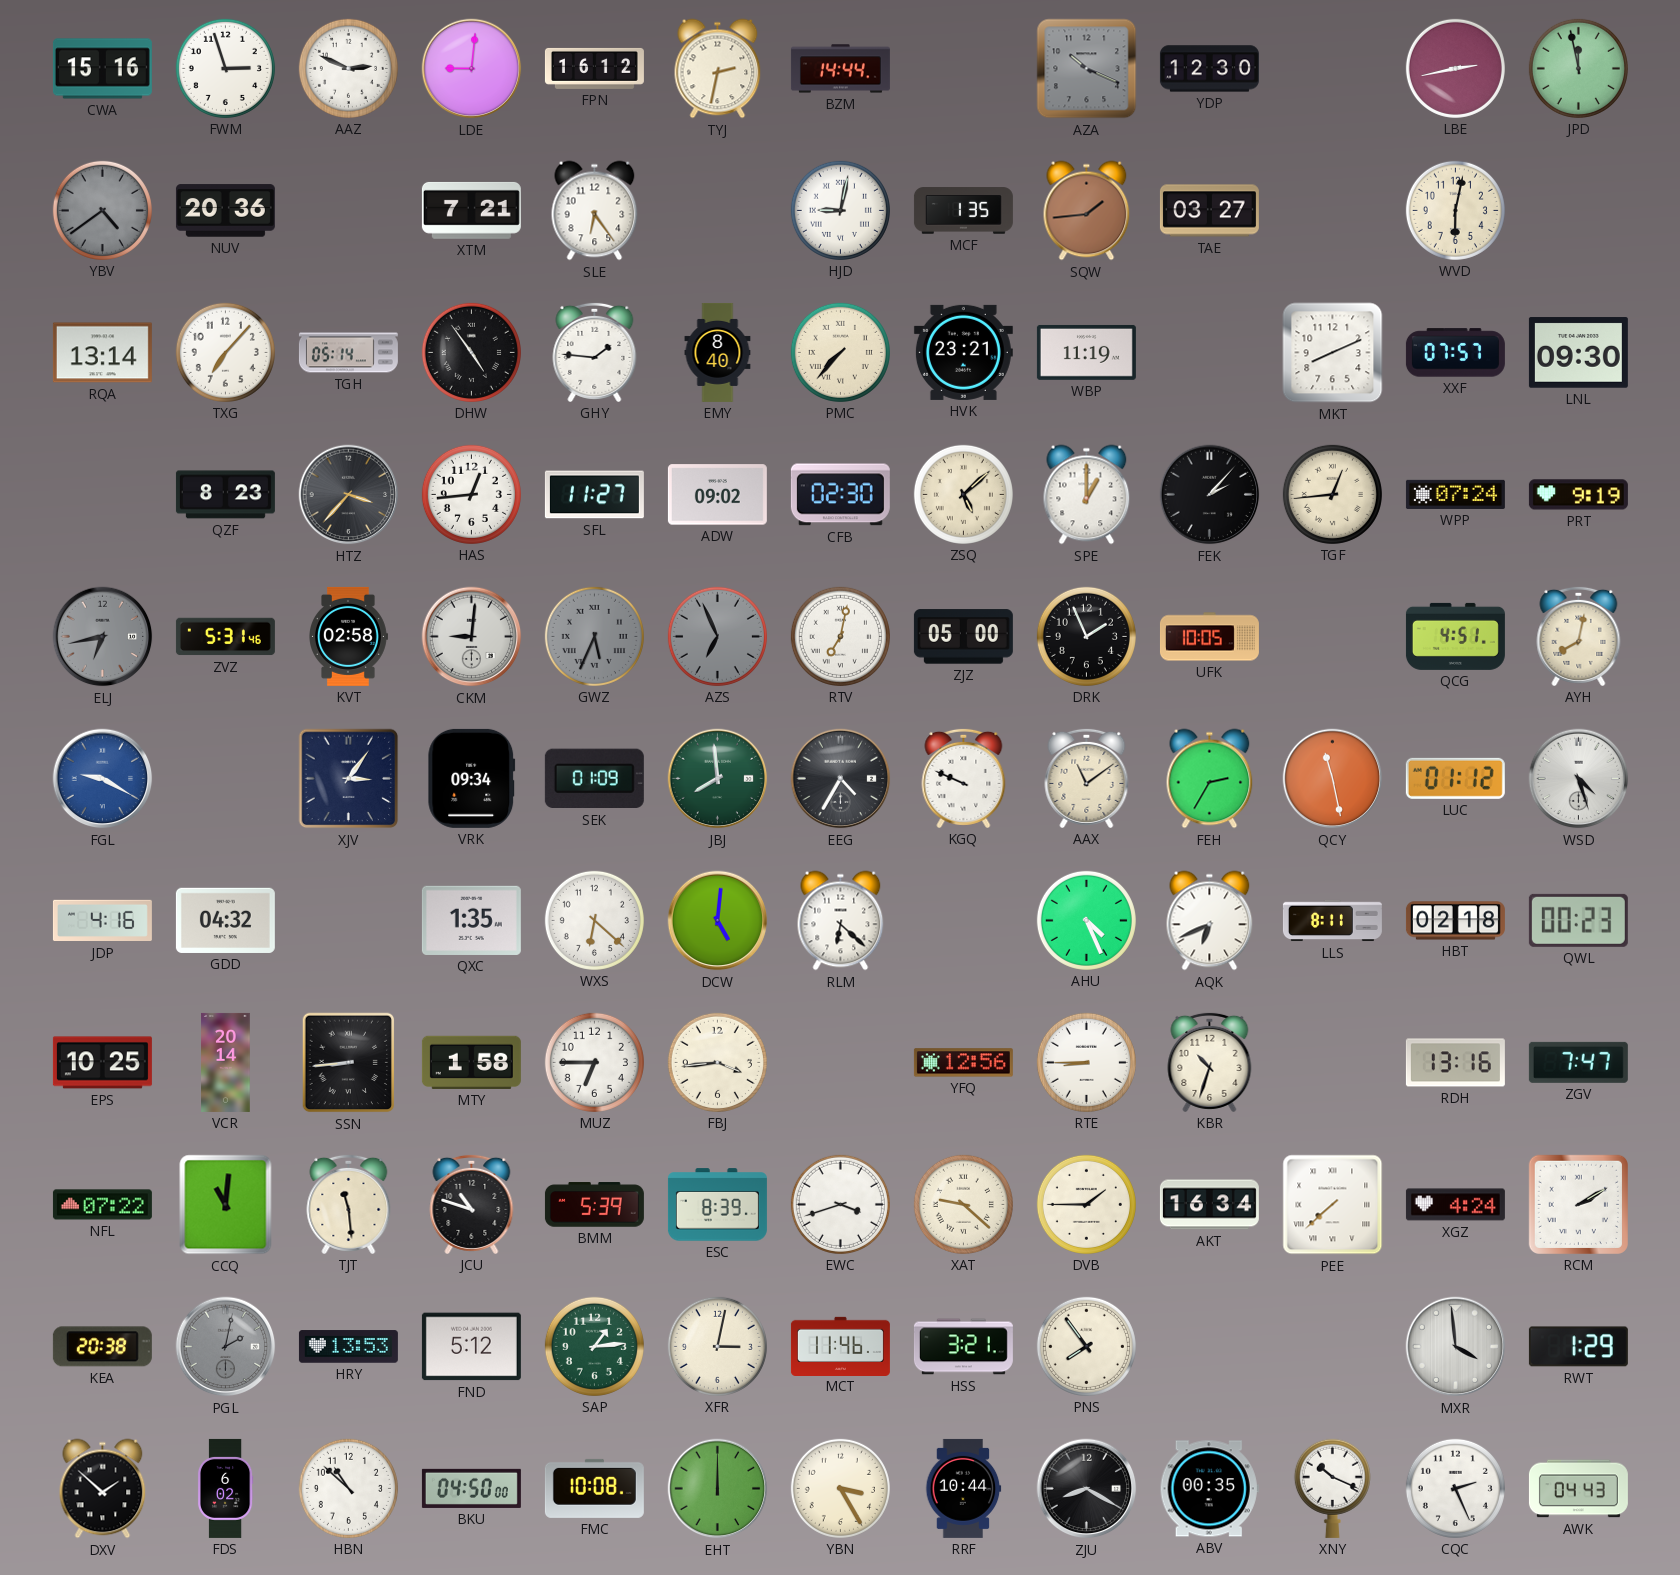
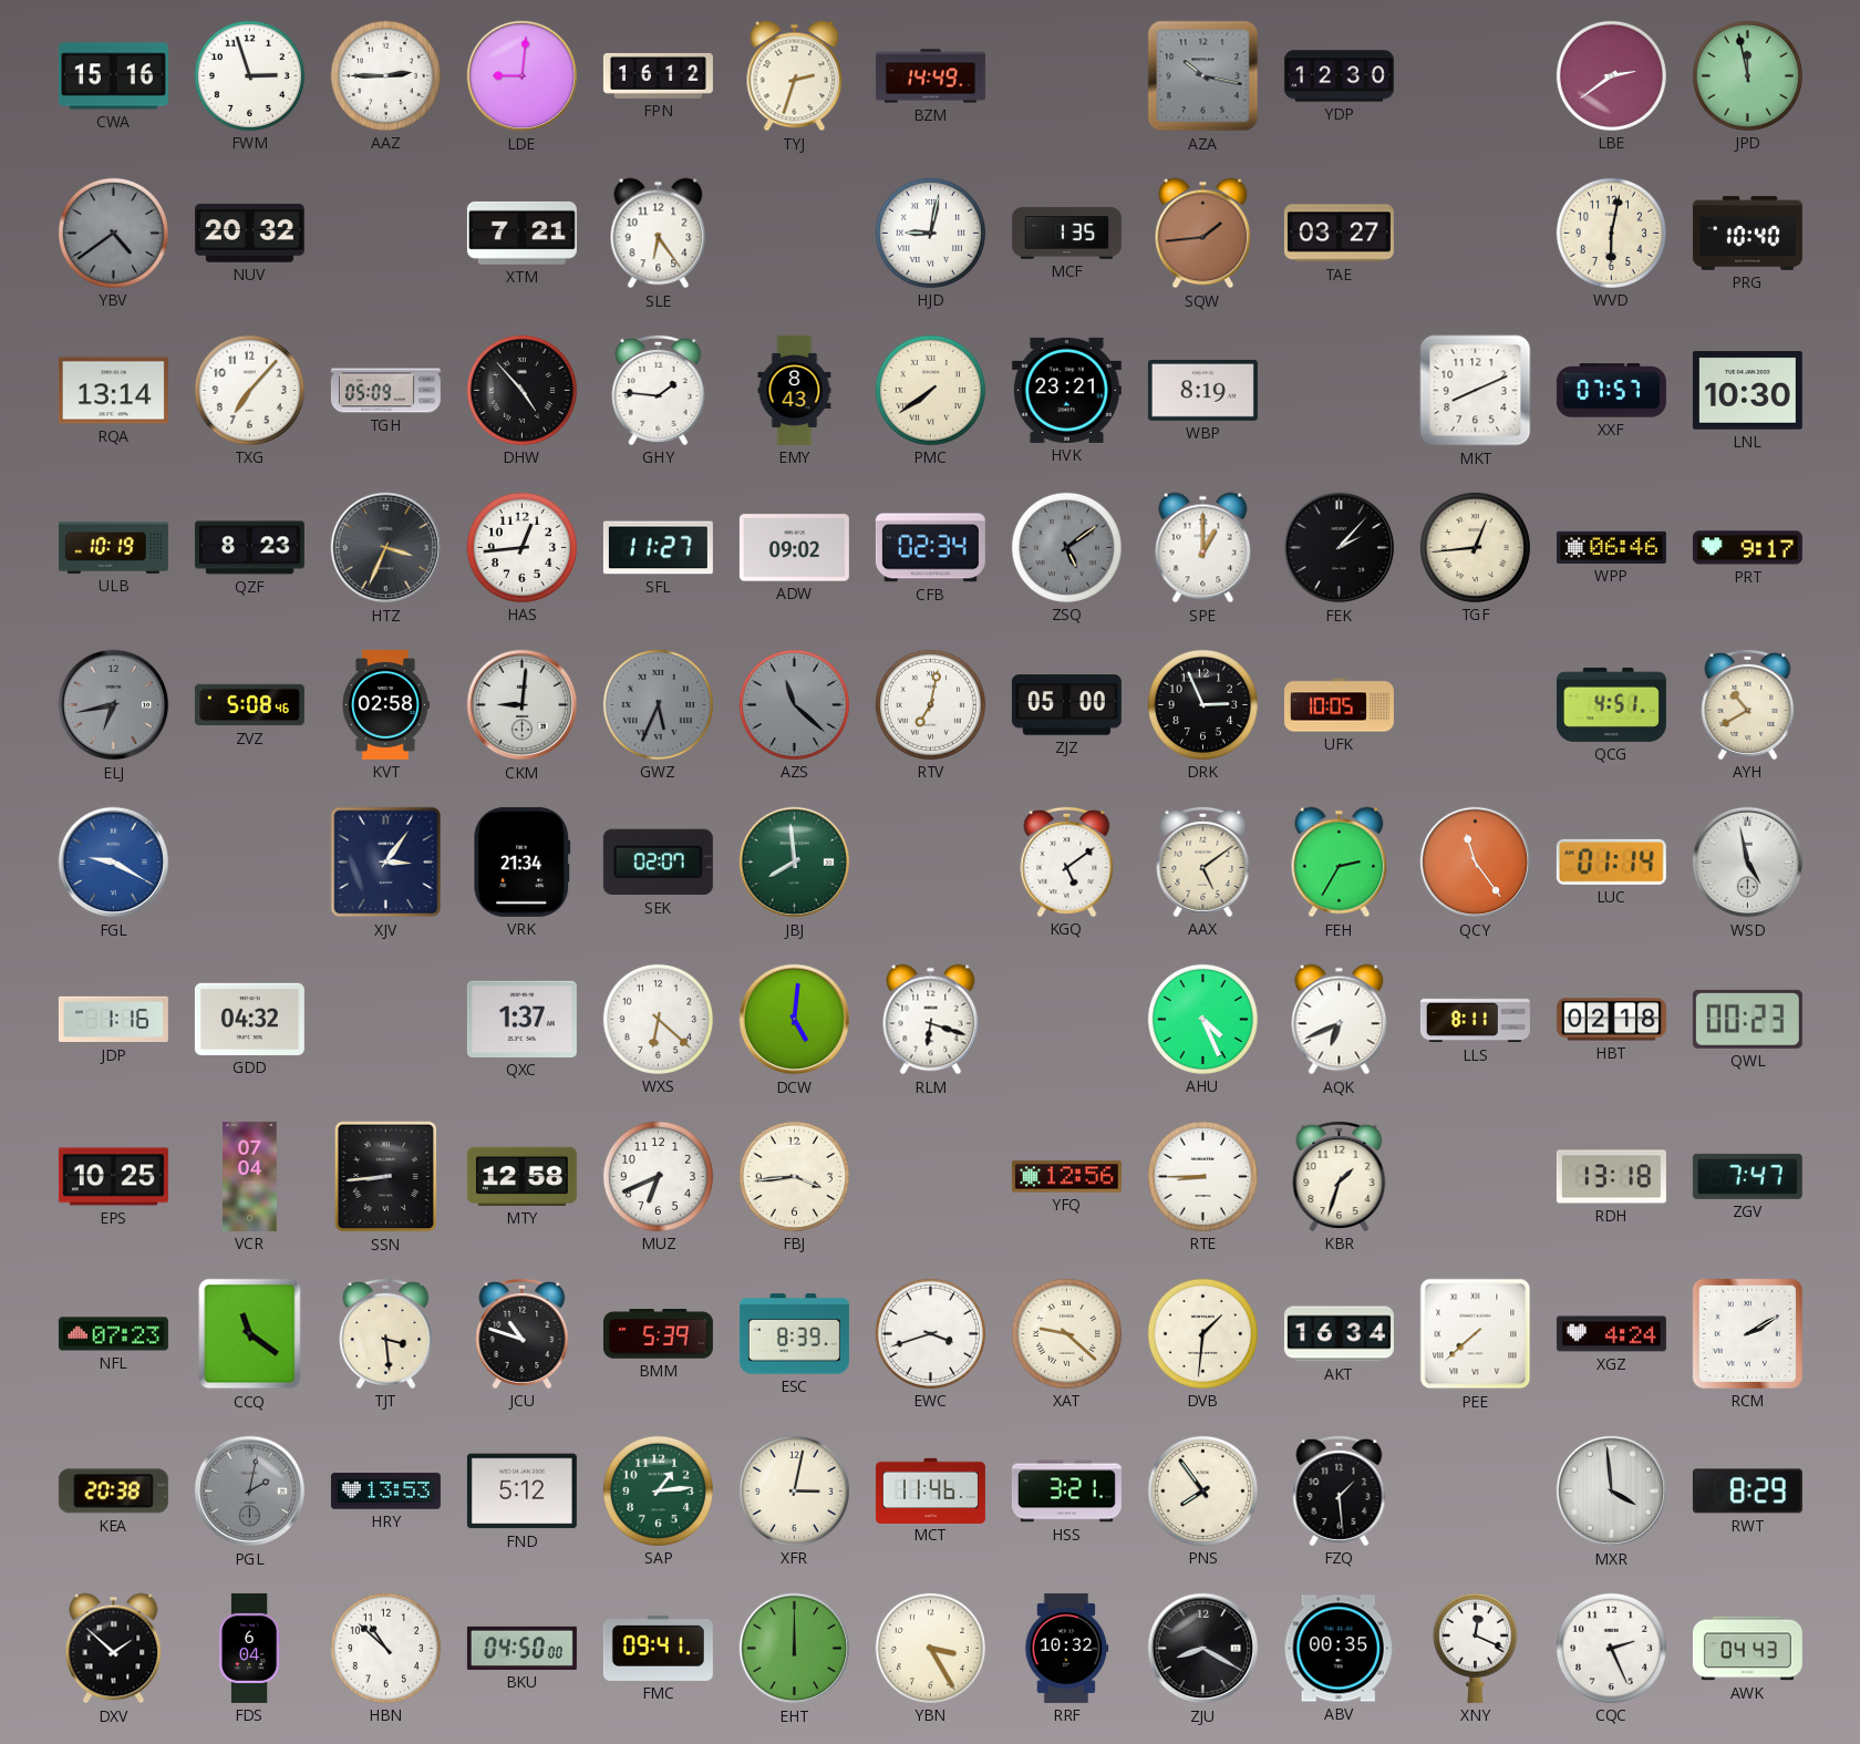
AAZ: 2:49 -> 2:45 (385, 75)
TYJ: 2:32 -> 2:33 (795, 76)
BZM: 14:44 -> 14:49 (930, 76)
AZA: 10:19 -> 10:17 (1203, 76)
LBE: 2:43 -> 2:39 (1611, 75)
NUV: 20:36 -> 20:32 (249, 234)
PRG: none -> 10:40 (1747, 234)
TGH: 05:14 -> 05:09 (385, 391)
DHW: 4:54 -> 4:53 (521, 390)
EMY: 8:40 -> 8:43 (795, 390)
PMC: 7:37 -> 7:39 (930, 390)
WBP: 11:19 -> 8:19 (1202, 390)
LNL: 09:30 -> 10:30 (1747, 391)
ULB: none -> 10:19 (113, 547)
HTZ: 3:37 -> 3:34 (386, 548)
CFB: 02:30 -> 02:34 (930, 548)
ZSQ: 5:08 -> 5:09 (1066, 547)
ZSQ dial: cream -> grey (1066, 547)
WPP: 07:24 -> 06:46 (1611, 547)
PRT: 9:19 -> 9:17 (1747, 548)
ZVZ: 5:31 -> 5:08 (249, 705)
AZS: 6:56 -> 11:22 (794, 704)
DRK: 1:56 -> 2:56 (1202, 704)
AYH: 8:02 -> 10:40 (1748, 704)
VRK: 09:34 -> 21:34 (523, 861)
SEK: 01:09 -> 02:07 (658, 863)
EEG: 4:35 -> none (841, 779)
KGQ: 9:49 -> 5:09 (1067, 861)
AAX: 11:09 -> 5:09 (1203, 861)
QCY: 11:28 -> 11:24 (1476, 863)
LUC: 01:12 -> 01:14 (1611, 861)
WSD: 4:27 -> 4:58 (1748, 863)
JDP: 4:16 -> 1:16 (113, 1020)
QXC: 1:35 -> 1:37 (521, 1019)
RLM: 6:22 -> 6:18 (931, 1020)
VCR: 20:14 -> 07:04 (250, 1176)
MTY: 1:58 -> 12:58 (521, 1176)
MUZ: 6:45 -> 6:41 (658, 1176)
KBR: 10:33 -> 1:33 (1340, 1176)
RDH: 13:16 -> 13:18 (1611, 1177)
NFL: 07:22 -> 07:23 (113, 1334)
CCQ: 11:01 -> 11:21 (250, 1334)
TJT: 11:29 -> 3:29 (386, 1333)
DVB: 1:45 -> 1:31 (1202, 1333)
FZQ: none -> 1:29 (1340, 1490)
RWT: 1:29 -> 8:29 (1747, 1492)
FDS: 6:02 -> 6:04 (249, 1648)
FMC: 10:08 -> 09:41 (658, 1648)
RRF: 10:44 -> 10:32 (1066, 1648)
XNY: 10:19 -> 12:19 (1475, 1648)
